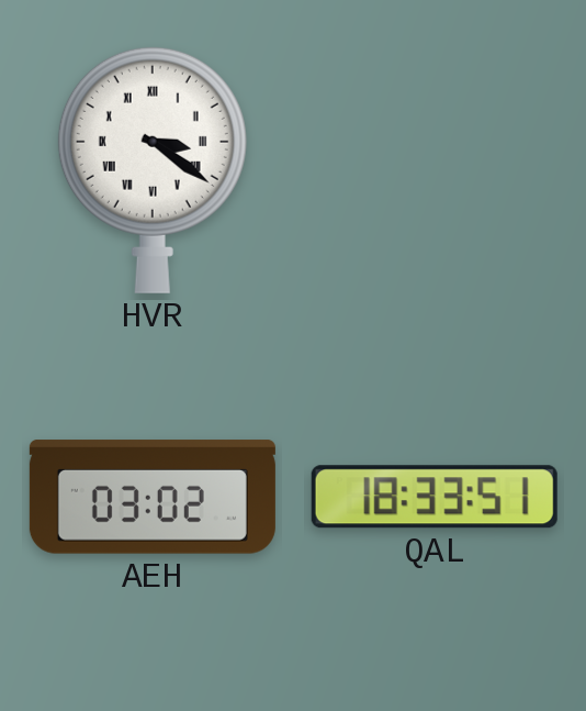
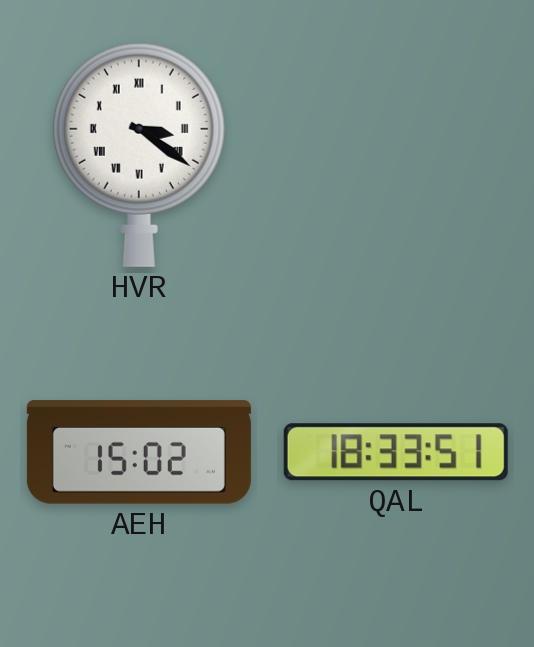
AEH: 03:02 -> 15:02 (139, 452)
